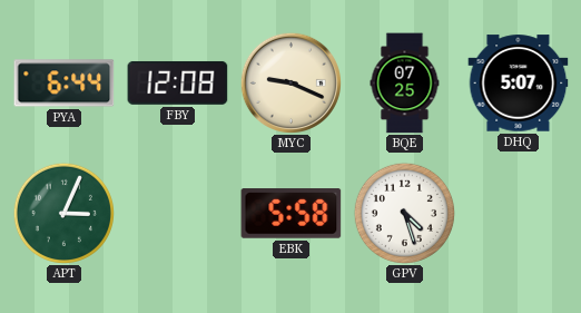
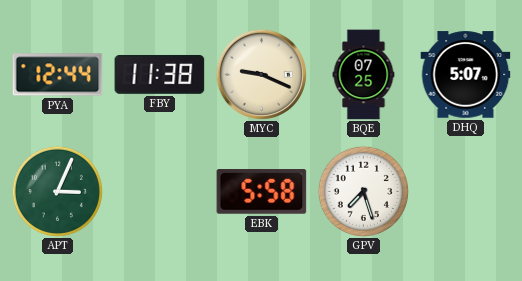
PYA: 6:44 -> 12:44 (58, 75)
FBY: 12:08 -> 11:38 (160, 74)
GPV: 4:27 -> 7:27 (363, 191)
